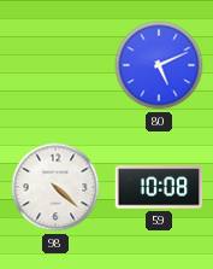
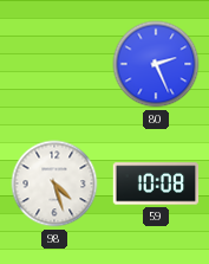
80: 5:11 -> 2:26 (156, 64)
98: 4:22 -> 4:27 (54, 183)
